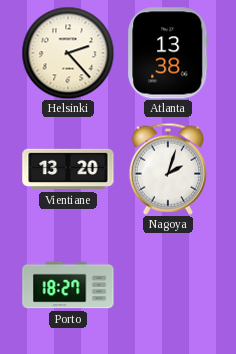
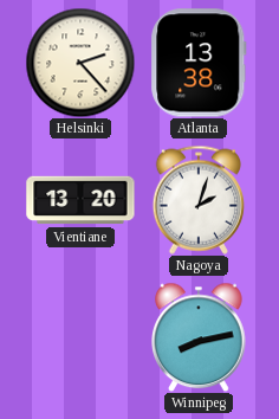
Porto: 18:27 -> none (68, 285)
Winnipeg: none -> 8:13 (199, 337)
